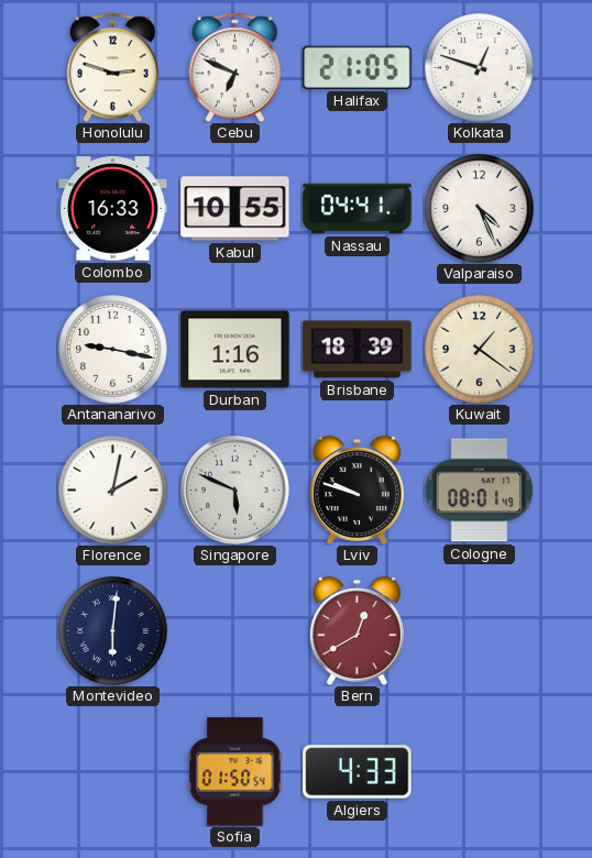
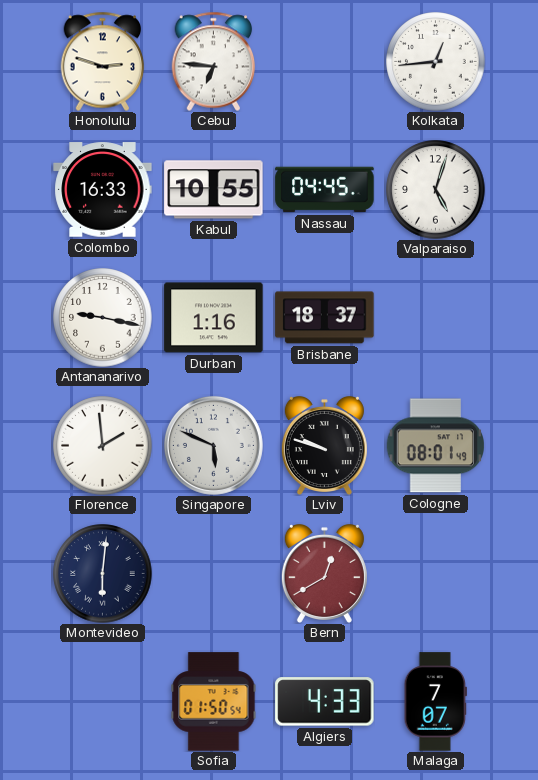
Cebu: 6:49 -> 6:46 (214, 61)
Halifax: 21:05 -> none (358, 67)
Kolkata: 12:48 -> 12:44 (436, 62)
Nassau: 04:41 -> 04:45 (325, 190)
Valparaiso: 4:26 -> 5:03 (436, 190)
Brisbane: 18:39 -> 18:37 (325, 318)
Kuwait: 1:21 -> none (480, 350)
Florence: 2:02 -> 1:59 (103, 446)
Malaga: none -> 7:07 (435, 702)
